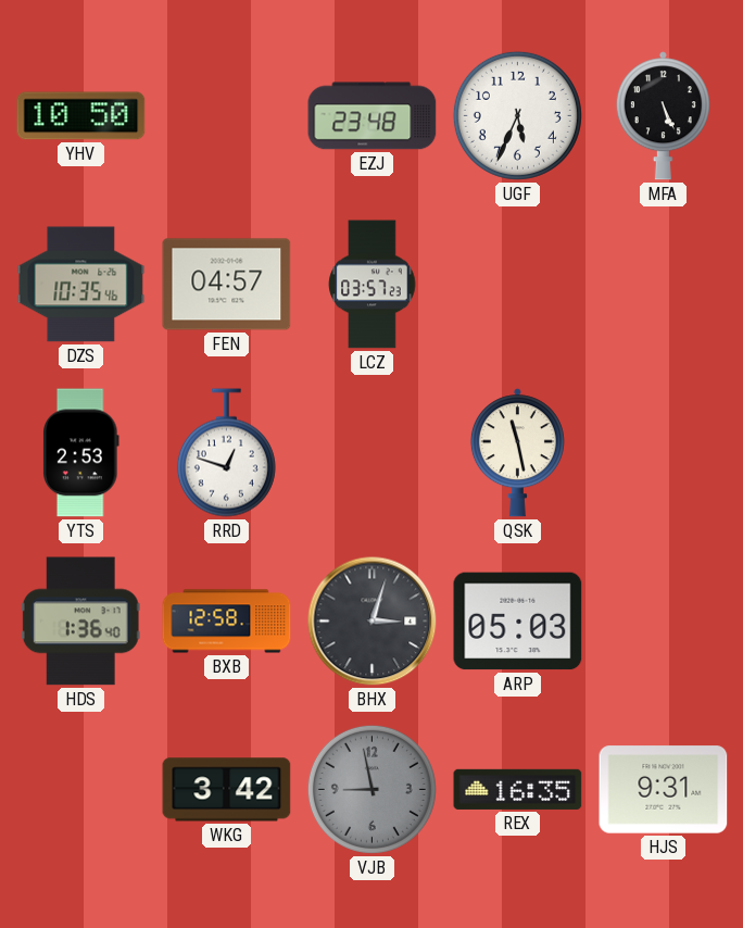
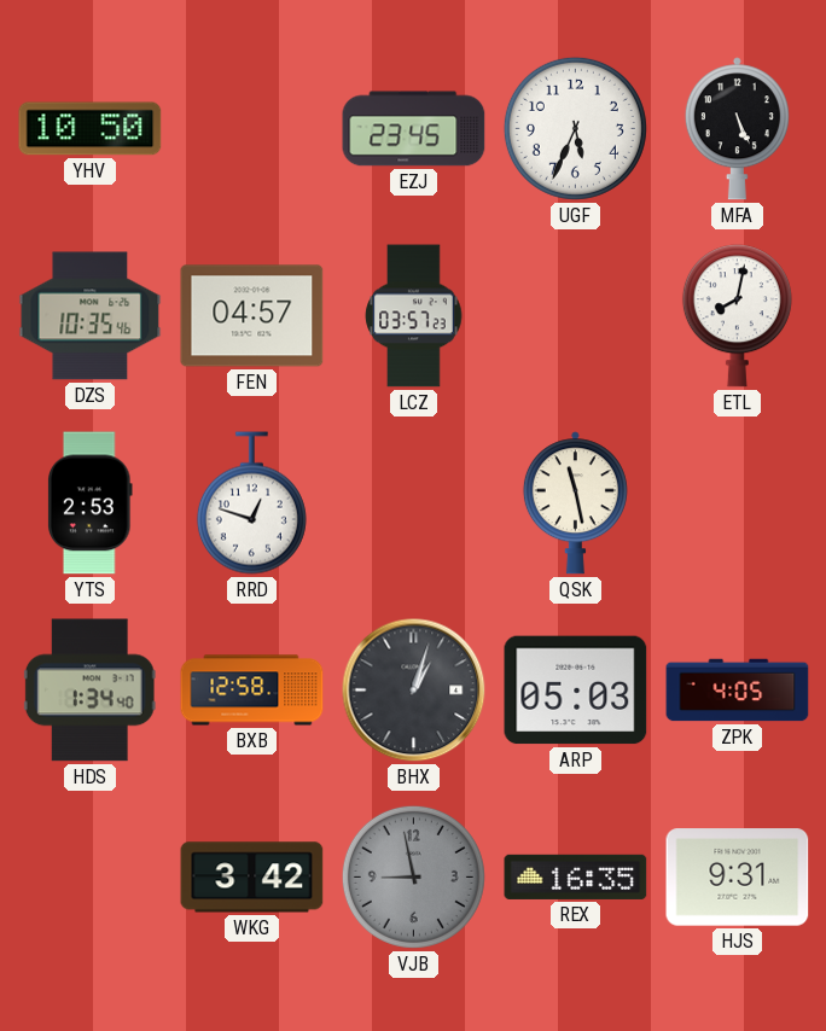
EZJ: 23:48 -> 23:45 (414, 129)
ETL: none -> 8:02 (737, 316)
HDS: 1:36 -> 1:34 (89, 691)
BHX: 3:03 -> 1:03 (414, 691)
ZPK: none -> 4:05 (738, 691)
